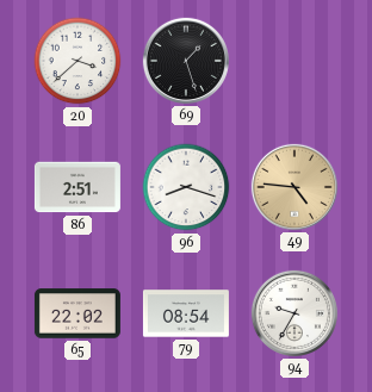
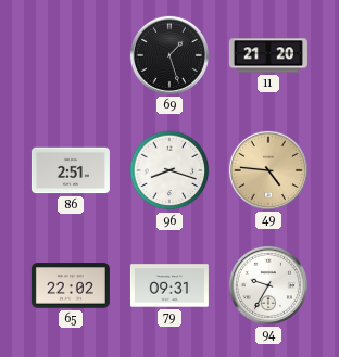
20: 3:38 -> none (77, 61)
11: none -> 21:20 (268, 55)
79: 08:54 -> 09:31 (169, 285)
